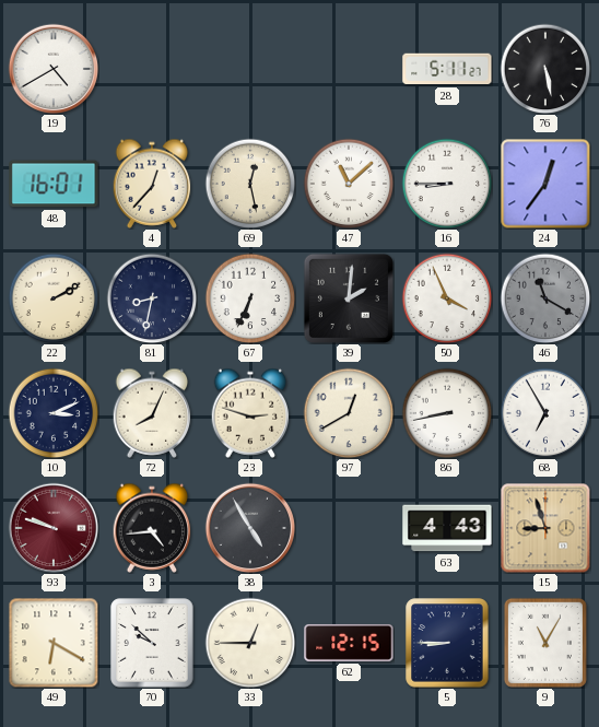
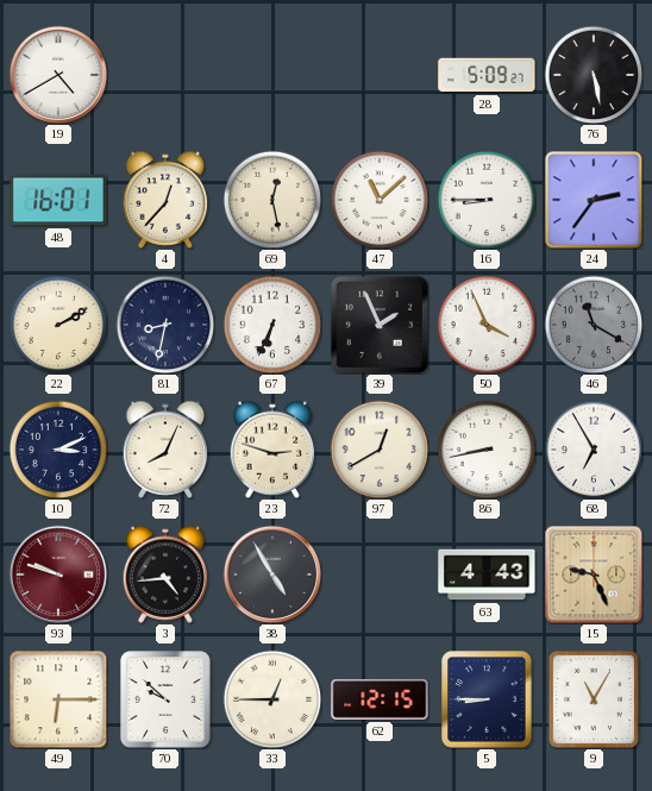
28: 5:11 -> 5:09 (487, 75)
24: 12:36 -> 2:36 (594, 200)
39: 2:01 -> 1:56 (380, 325)
15: 8:57 -> 9:26 (594, 575)
49: 6:20 -> 6:15 (58, 699)
